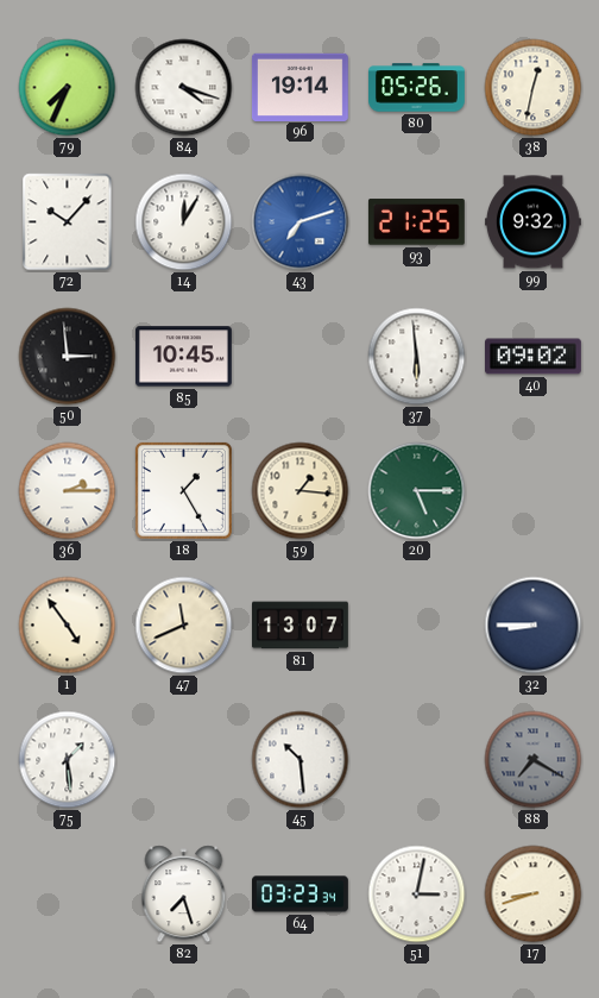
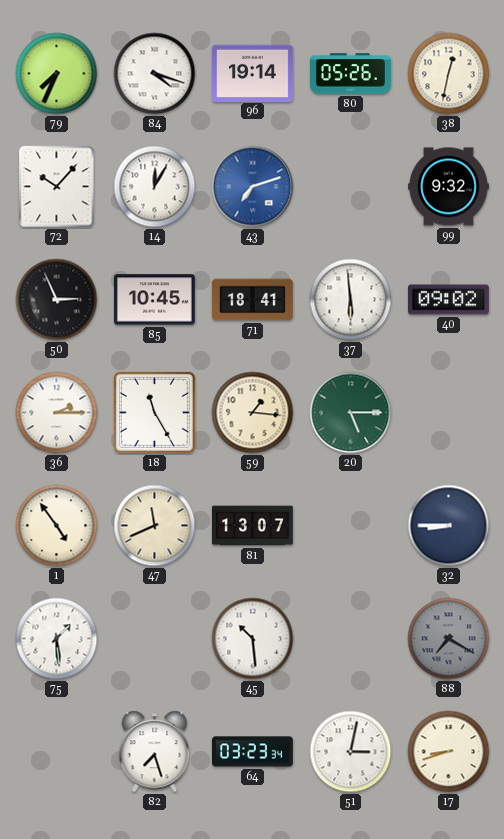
93: 21:25 -> none (416, 222)
50: 2:59 -> 2:56 (57, 300)
71: none -> 18:41 (252, 300)
18: 1:25 -> 11:25 (154, 412)
